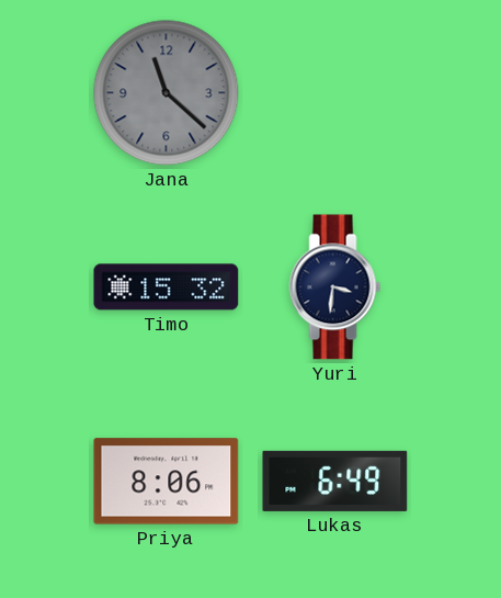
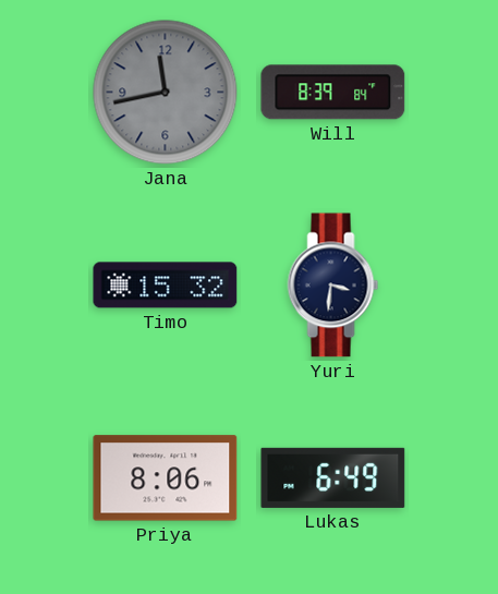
Jana: 11:22 -> 11:43 (166, 93)
Will: none -> 8:39 (333, 93)
